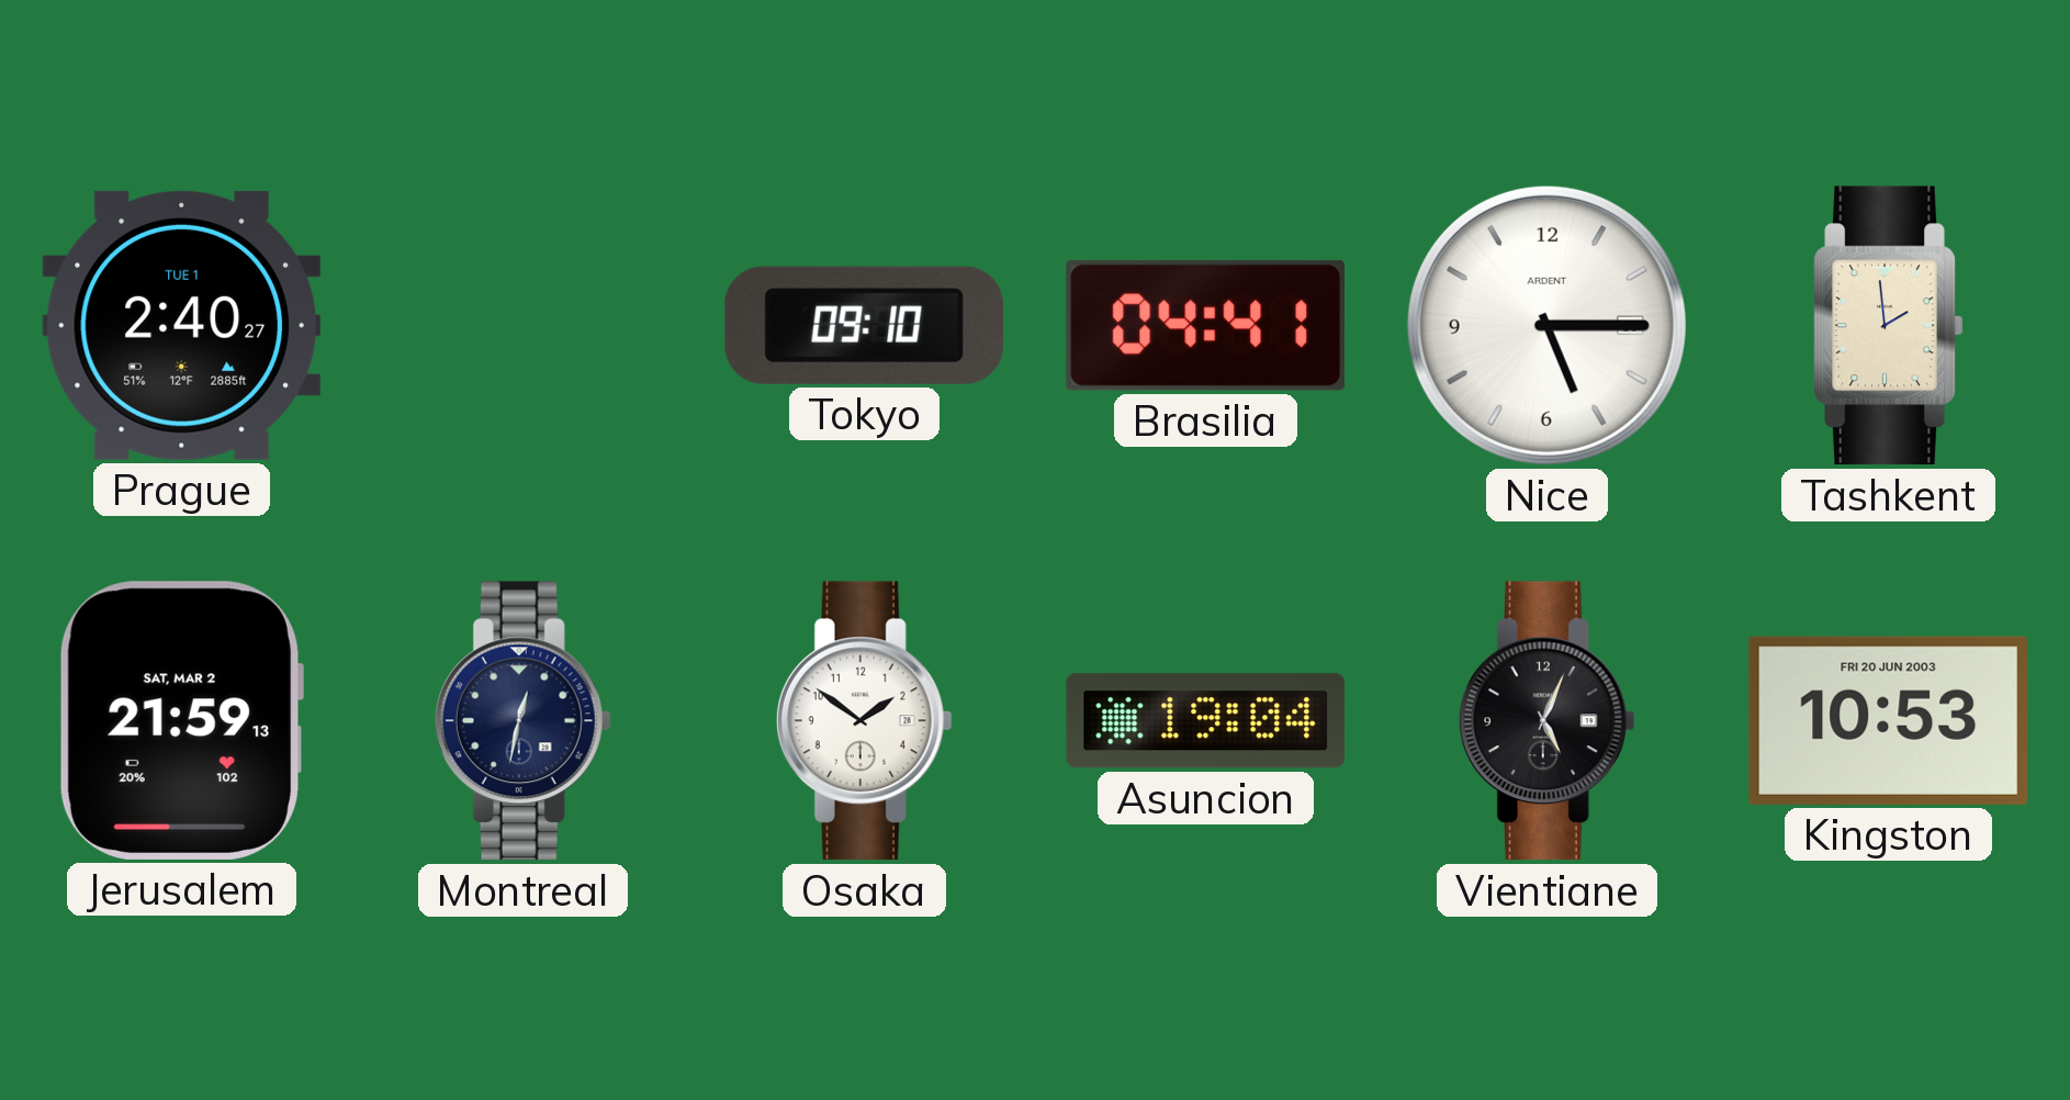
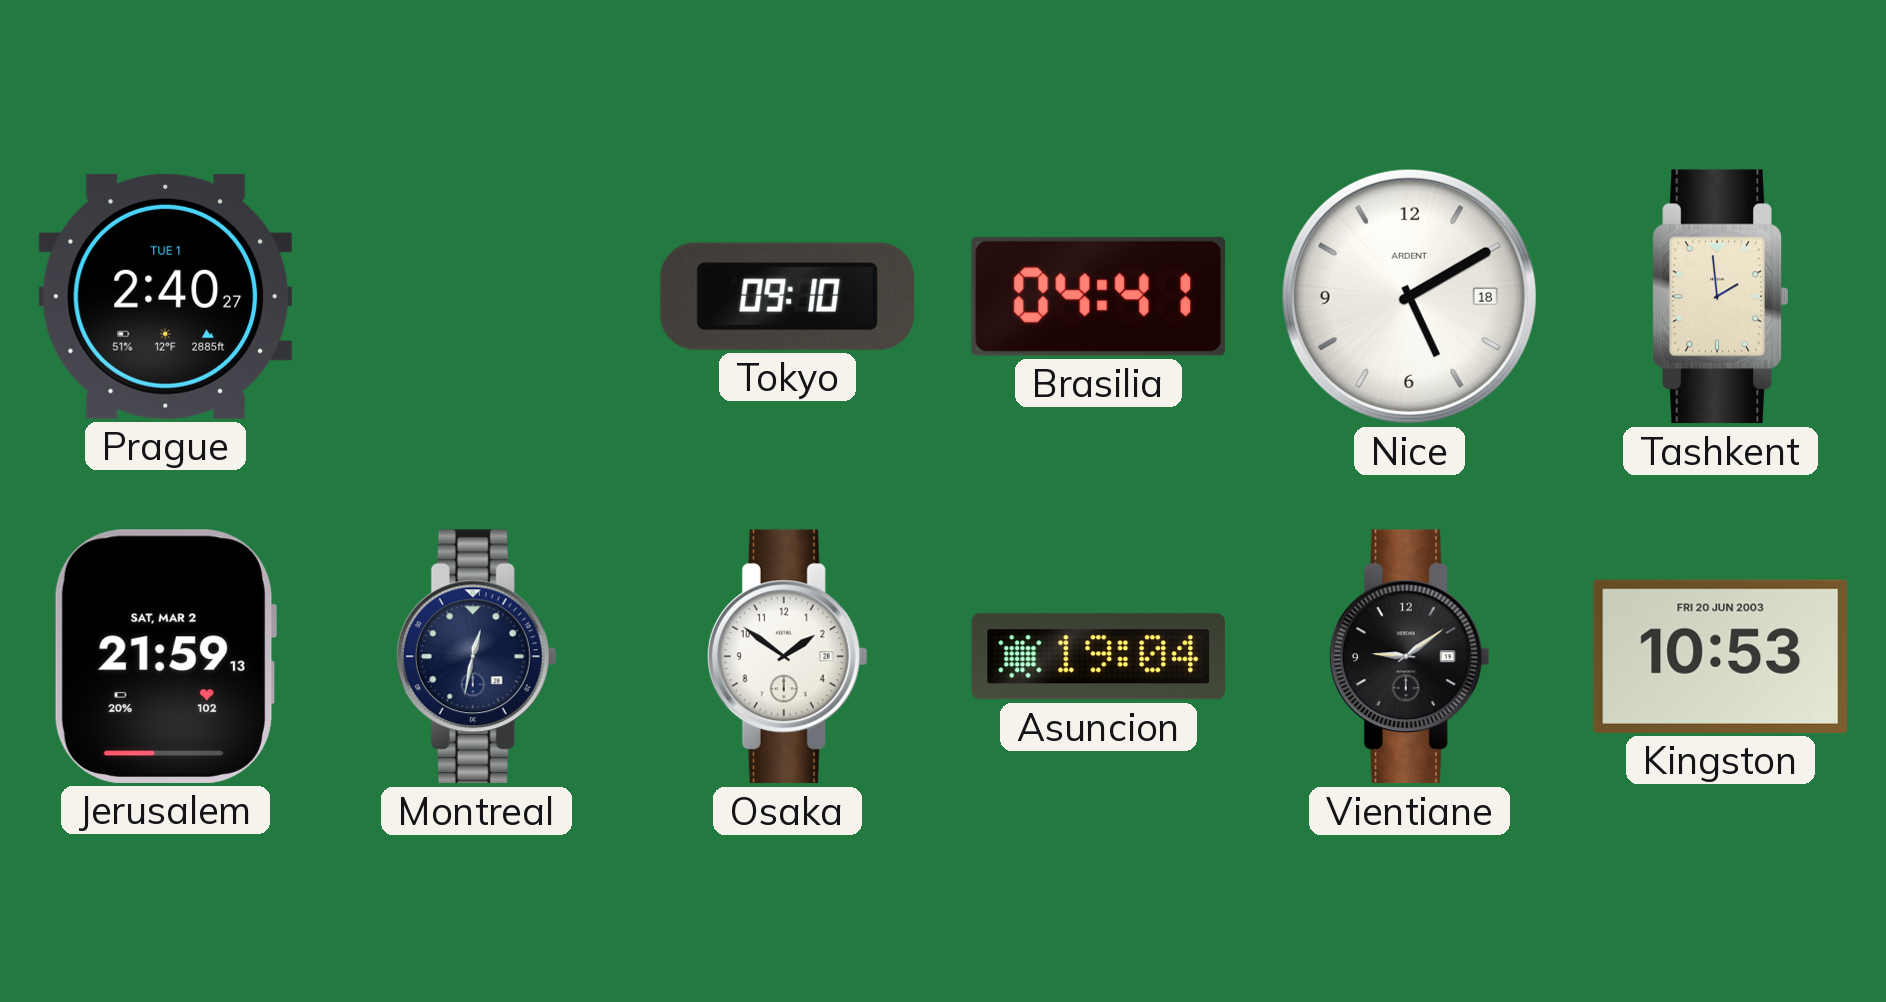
Nice: 5:15 -> 5:10 (1409, 296)
Vientiane: 5:04 -> 9:09 (1409, 657)
